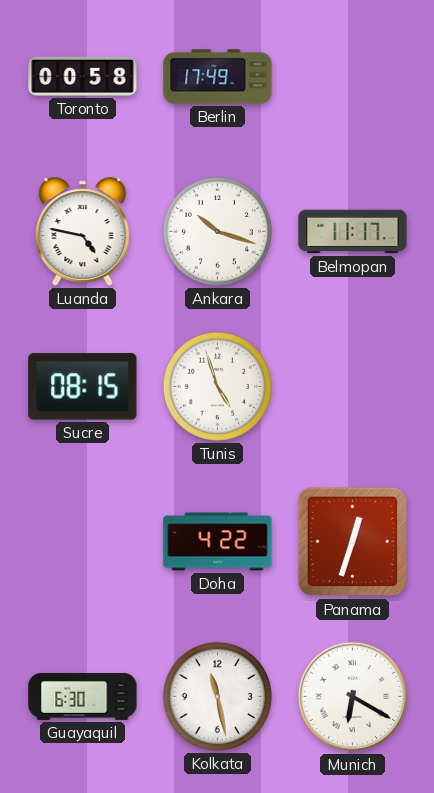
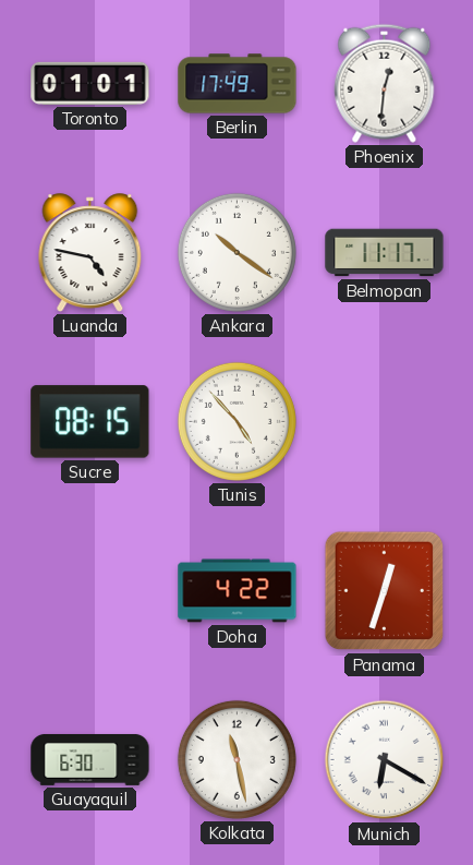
Toronto: 00:58 -> 01:01 (90, 83)
Phoenix: none -> 12:31 (385, 83)
Ankara: 10:18 -> 10:21 (237, 252)
Tunis: 4:57 -> 4:53 (237, 421)
